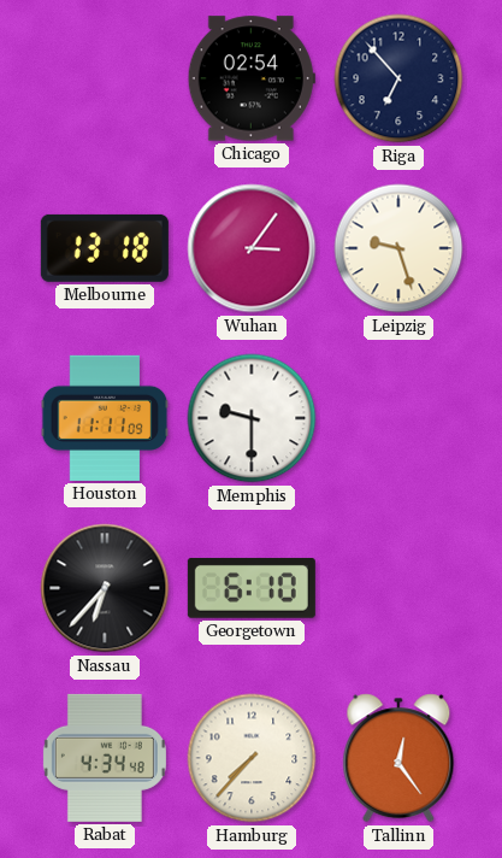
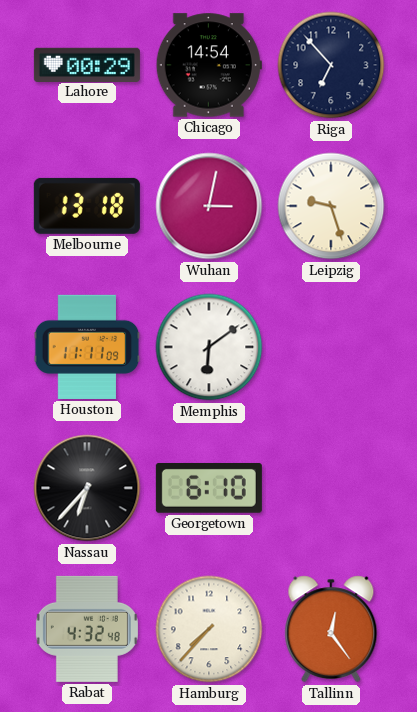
Lahore: none -> 00:29 (87, 64)
Chicago: 02:54 -> 14:54 (209, 65)
Wuhan: 3:06 -> 3:02 (209, 206)
Memphis: 9:30 -> 6:09 (209, 347)
Rabat: 4:34 -> 4:32 (87, 629)
